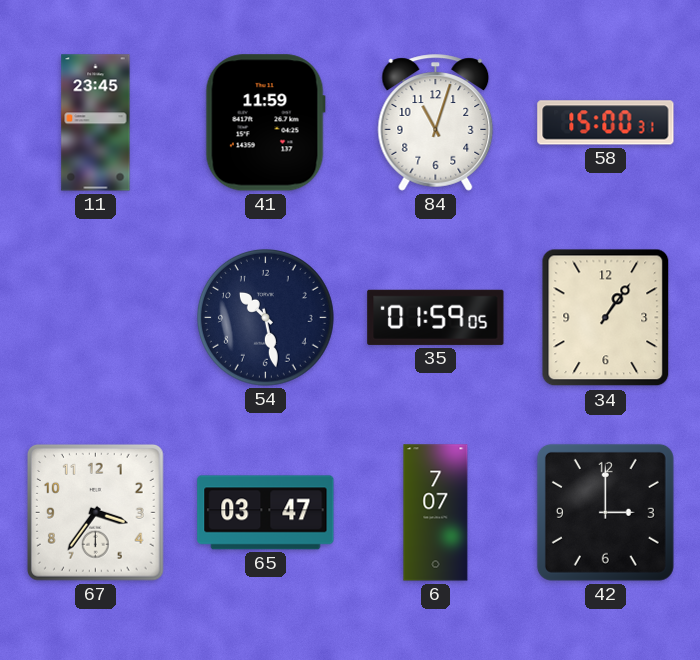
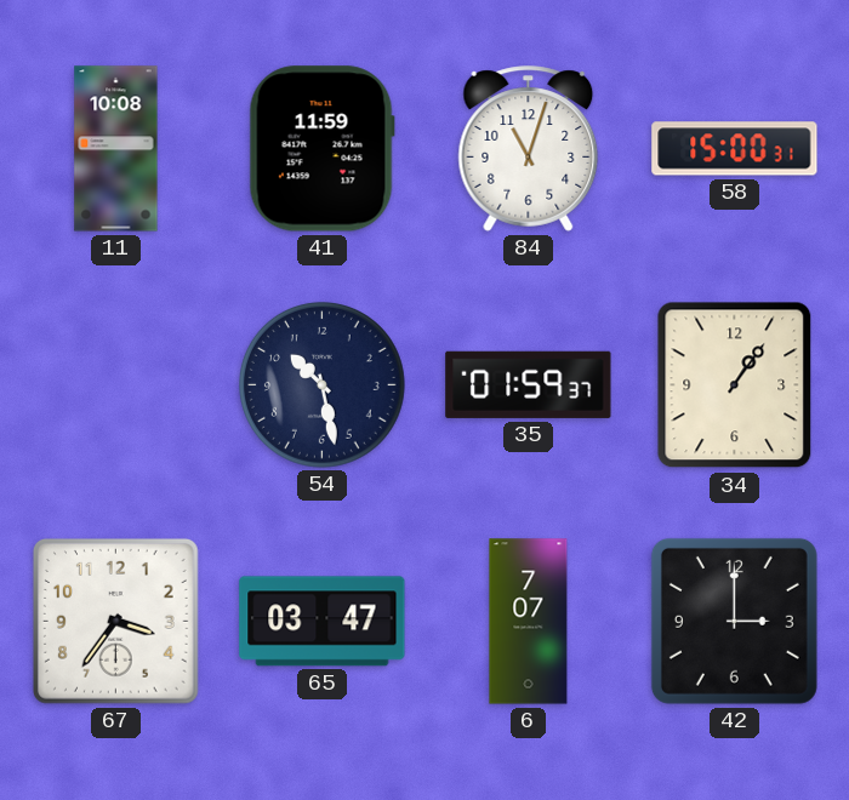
11: 23:45 -> 10:08 (116, 149)
35: 01:59:05 -> 01:59:37 (529, 384)
